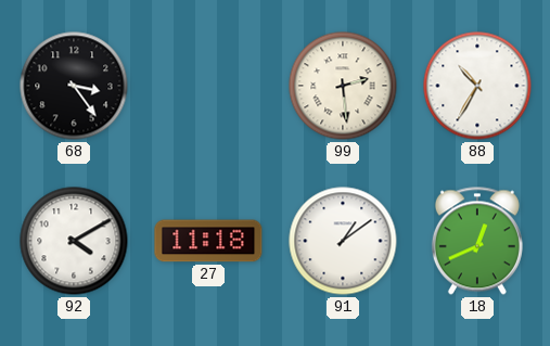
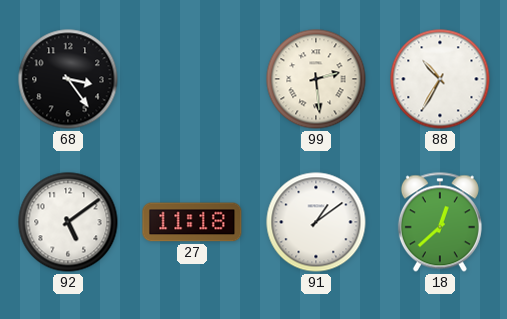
92: 4:10 -> 5:09 (68, 222)
18: 12:41 -> 12:38 (440, 222)
